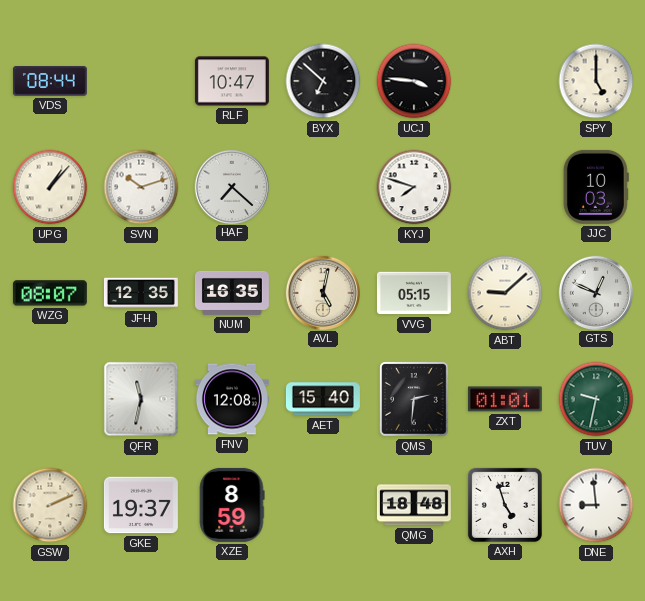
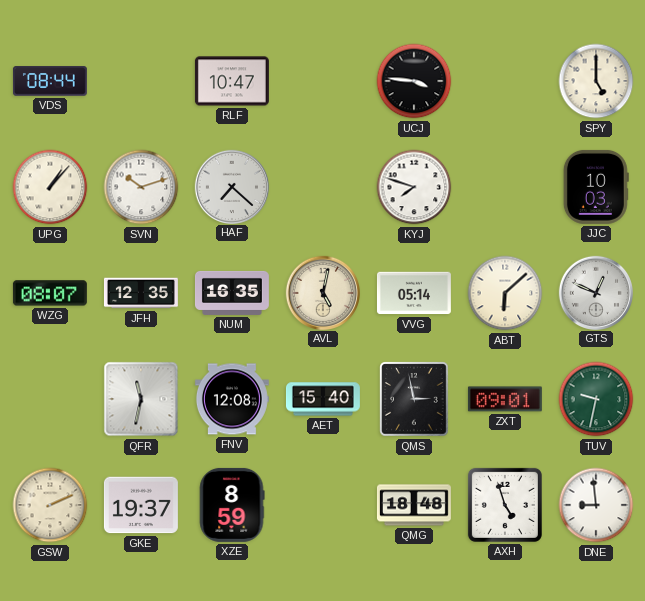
BYX: 6:52 -> none (323, 81)
VVG: 05:15 -> 05:14 (414, 293)
ABT: 9:08 -> 6:08 (505, 293)
QMS: 2:31 -> 2:58 (414, 399)
ZXT: 01:01 -> 09:01 (505, 399)
